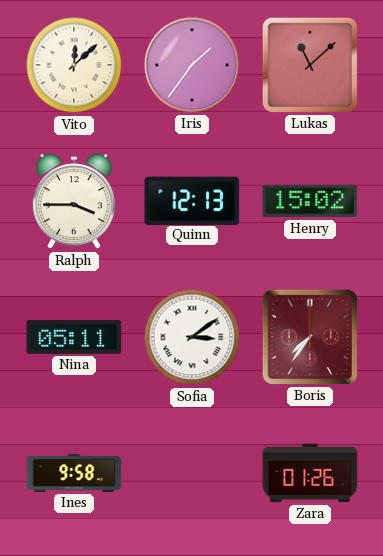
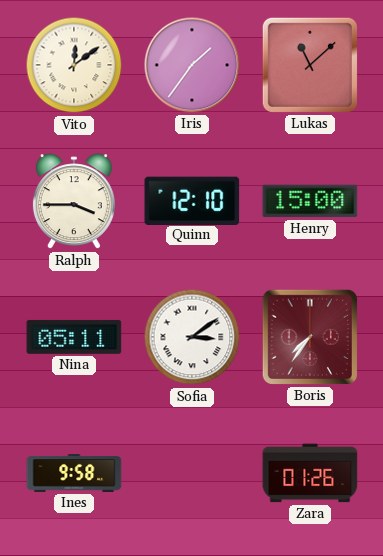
Vito: 12:08 -> 12:09 (74, 65)
Quinn: 12:13 -> 12:10 (192, 200)
Henry: 15:02 -> 15:00 (310, 201)
